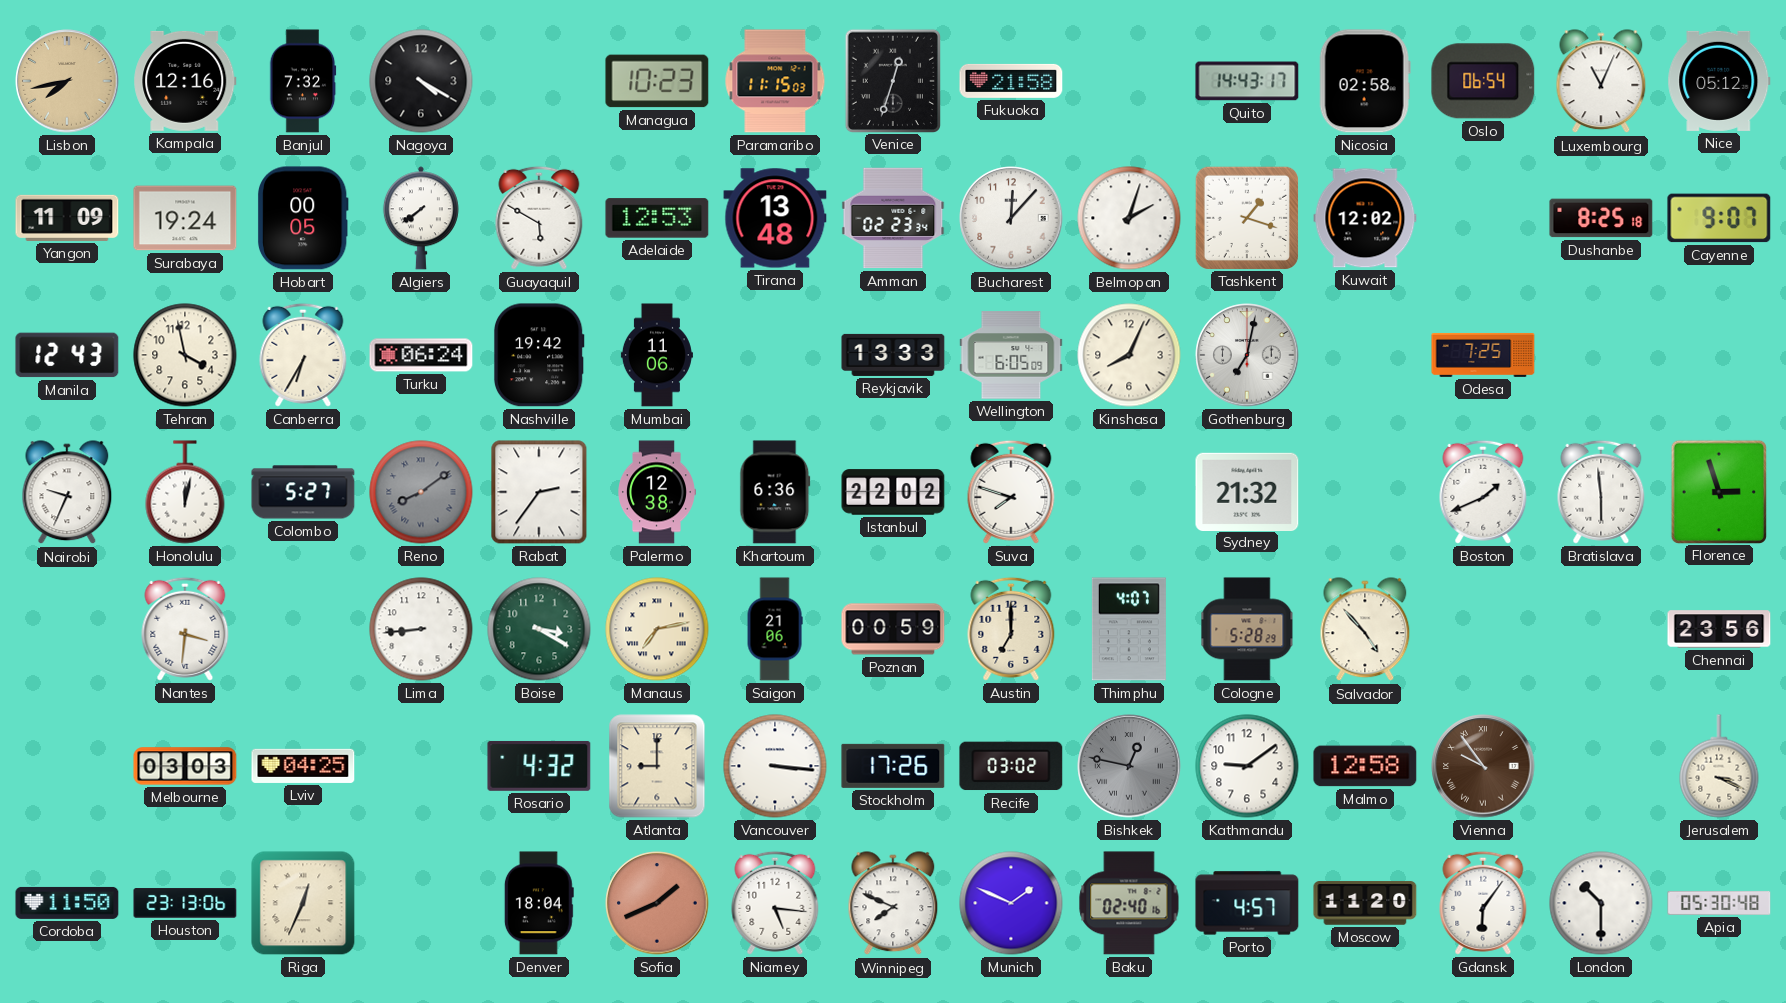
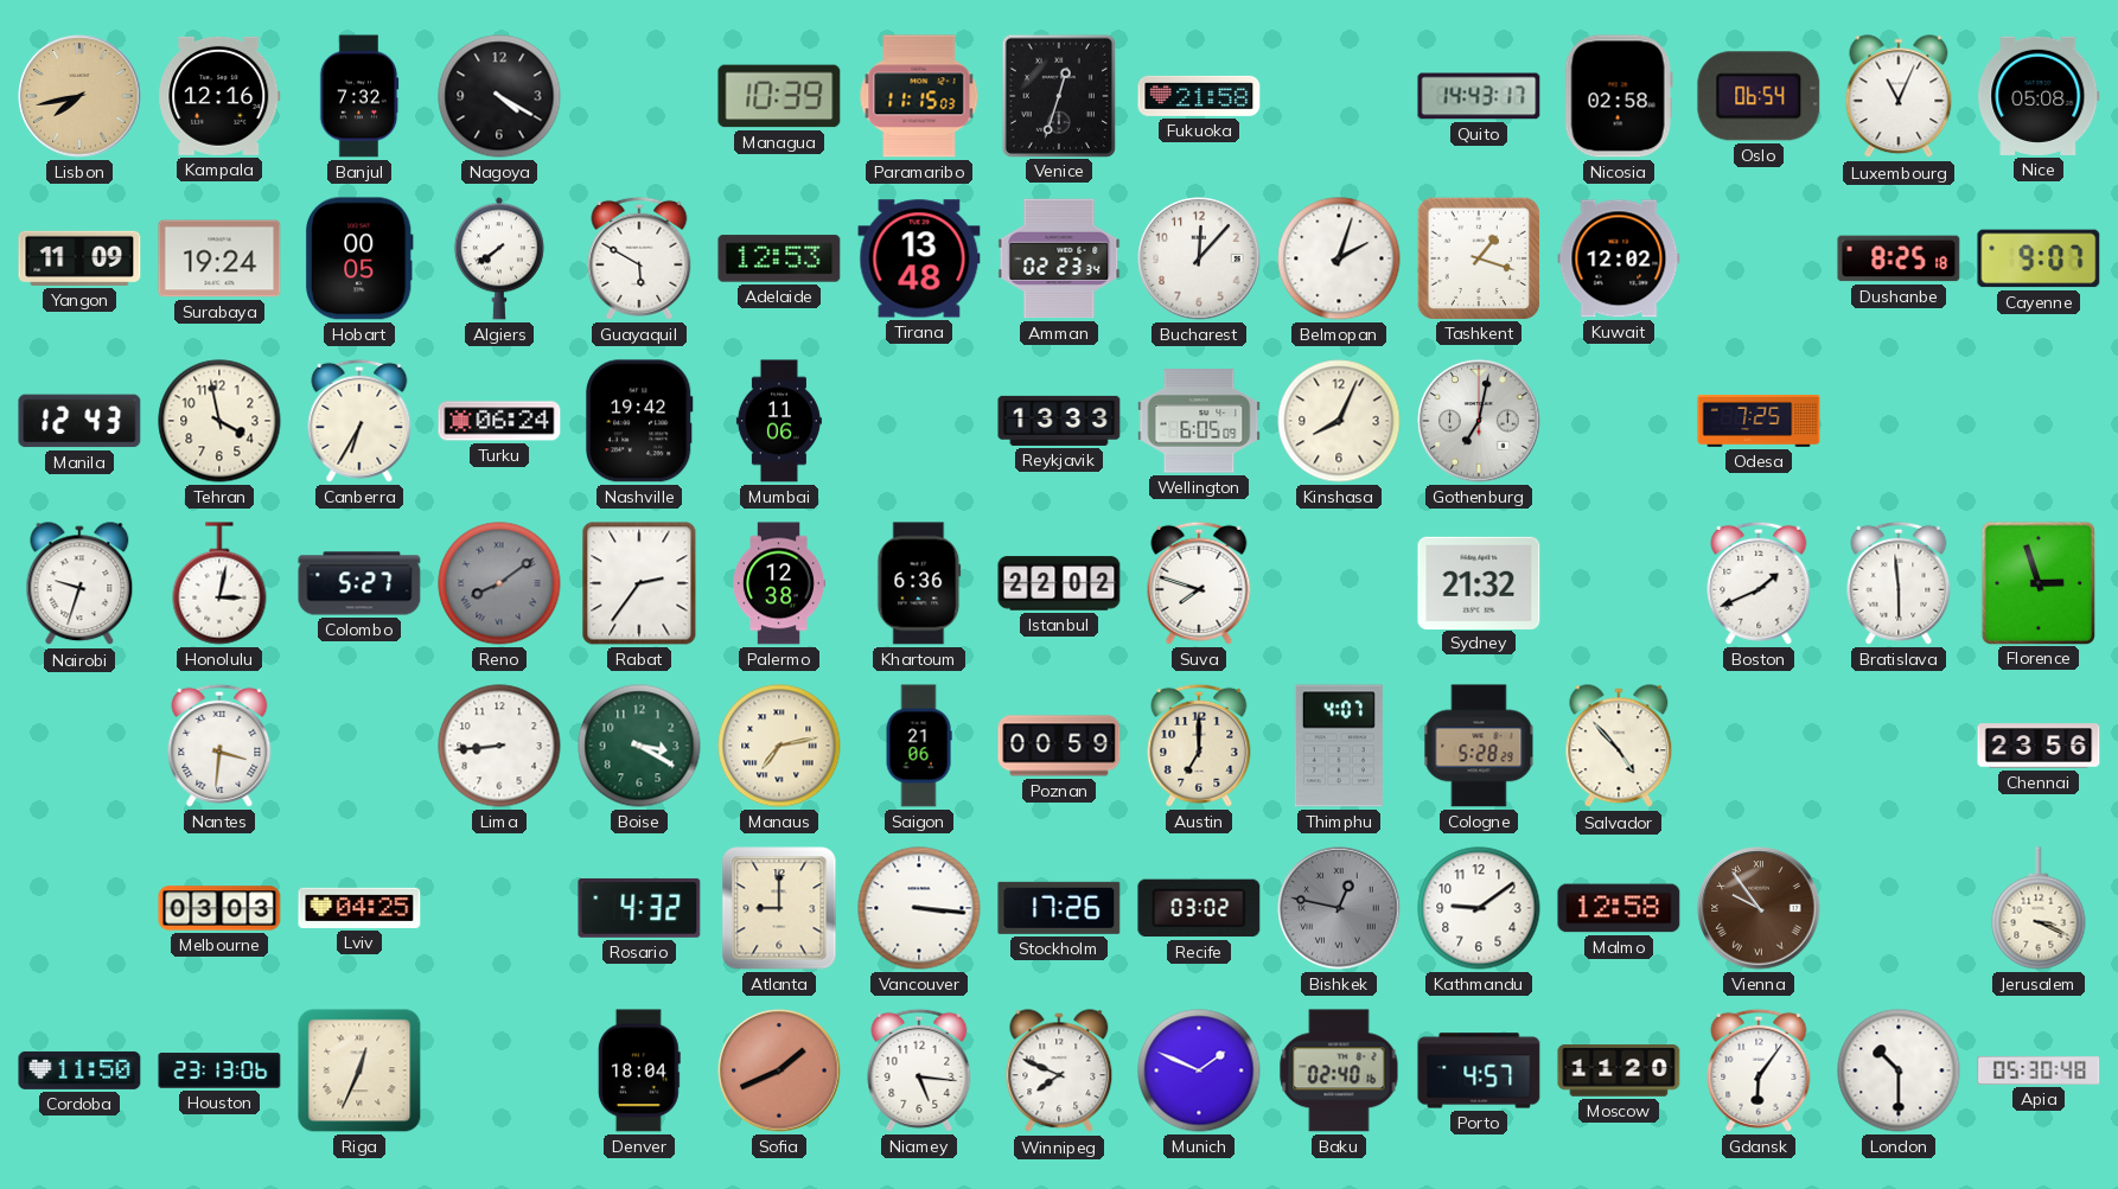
Managua: 10:23 -> 10:39 (779, 96)
Nice: 05:12 -> 05:08 (2039, 96)
Nairobi: 9:34 -> 9:33 (79, 584)
Honolulu: 12:02 -> 3:02 (219, 583)
